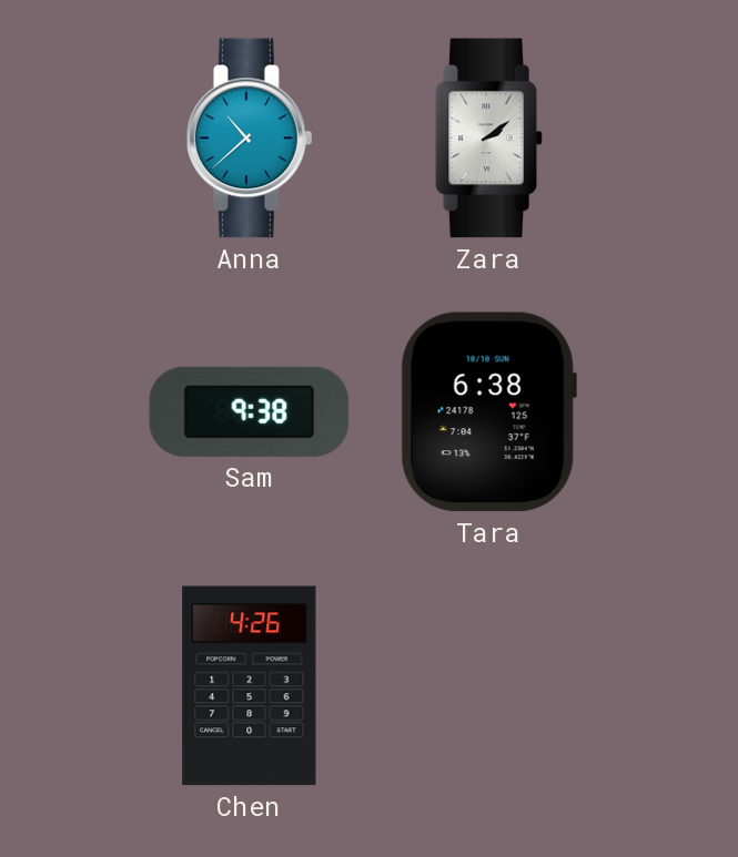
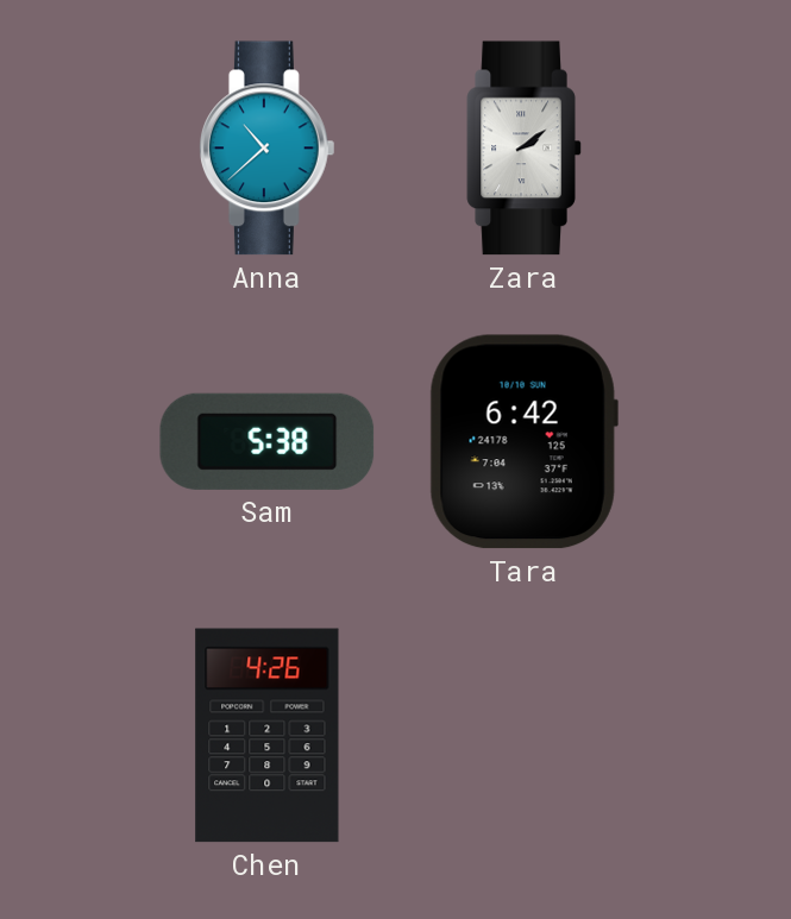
Sam: 9:38 -> 5:38 (268, 441)
Tara: 6:38 -> 6:42 (523, 442)
